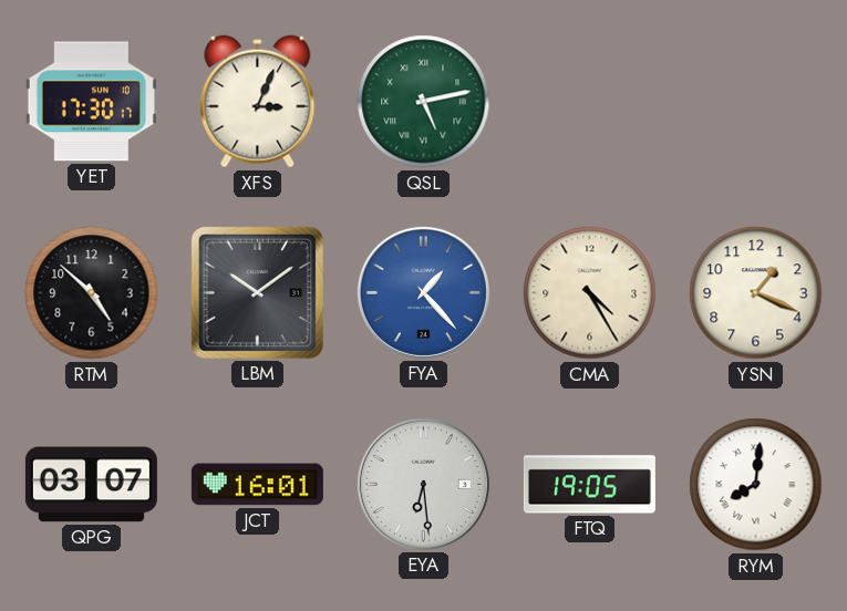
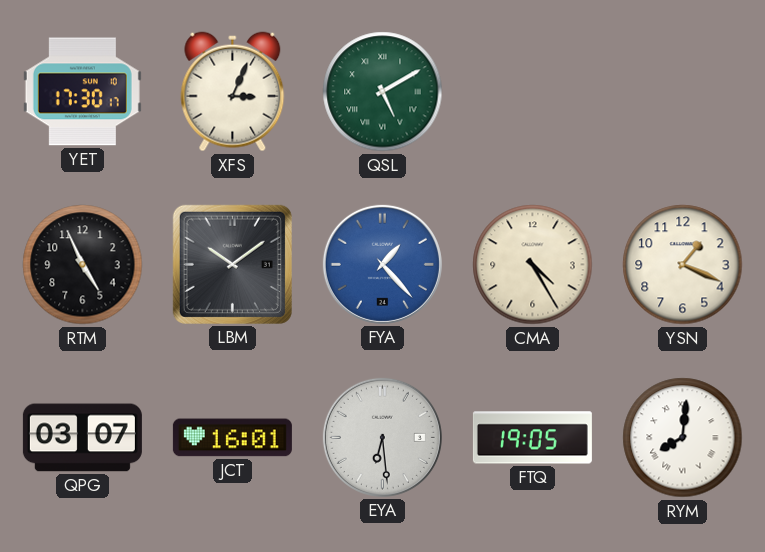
QSL: 5:13 -> 5:10 (383, 92)
RTM: 4:52 -> 4:56 (83, 265)
